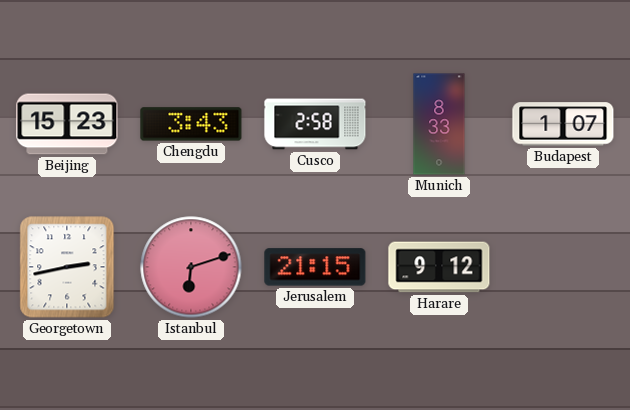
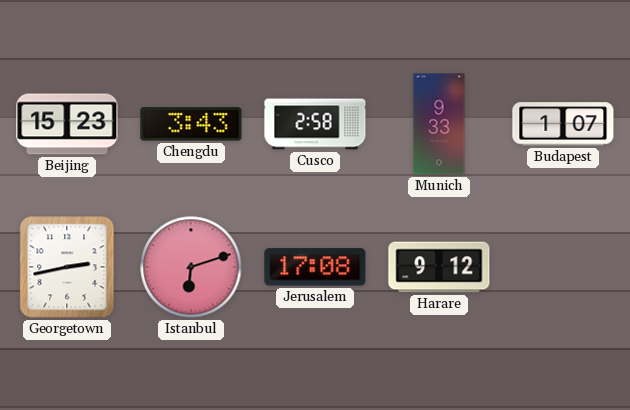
Munich: 8:33 -> 9:33 (439, 124)
Jerusalem: 21:15 -> 17:08 (315, 267)
